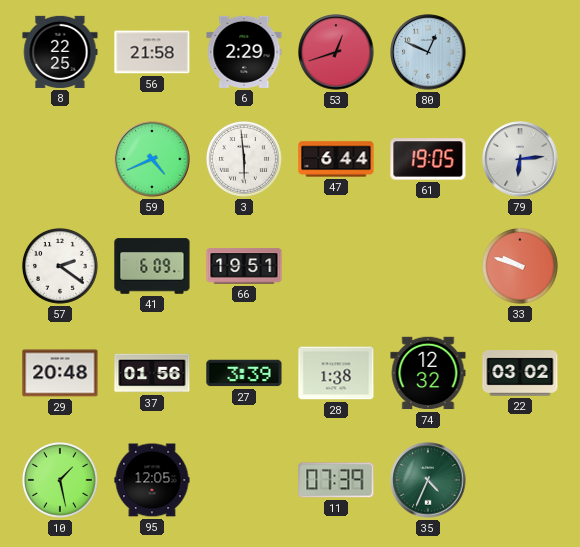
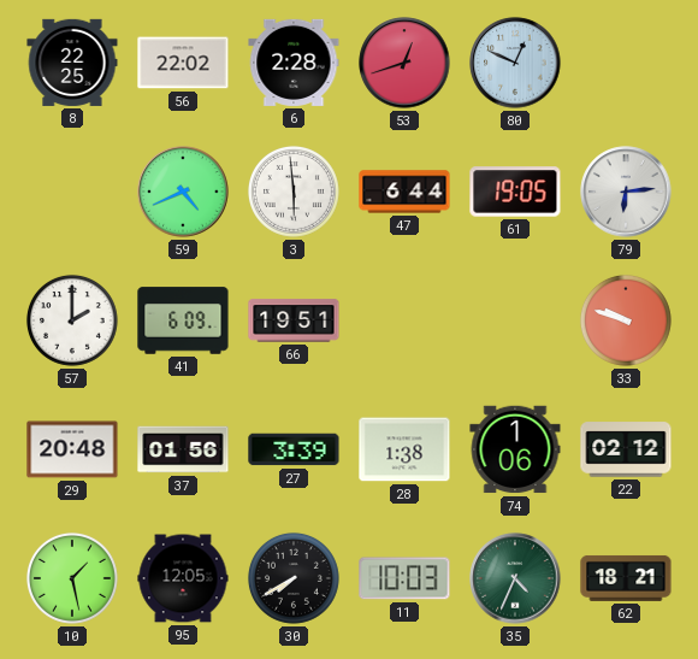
56: 21:58 -> 22:02 (183, 63)
6: 2:29 -> 2:28 (294, 63)
57: 2:21 -> 2:00 (72, 320)
74: 12:32 -> 1:06 (515, 449)
22: 03:02 -> 02:12 (626, 449)
30: none -> 7:40 (294, 578)
11: 07:39 -> 10:03 (404, 578)
62: none -> 18:21 (626, 578)
